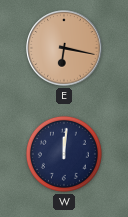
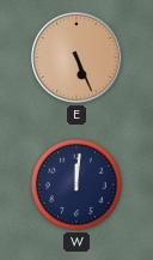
E: 6:17 -> 5:26 (76, 58)
